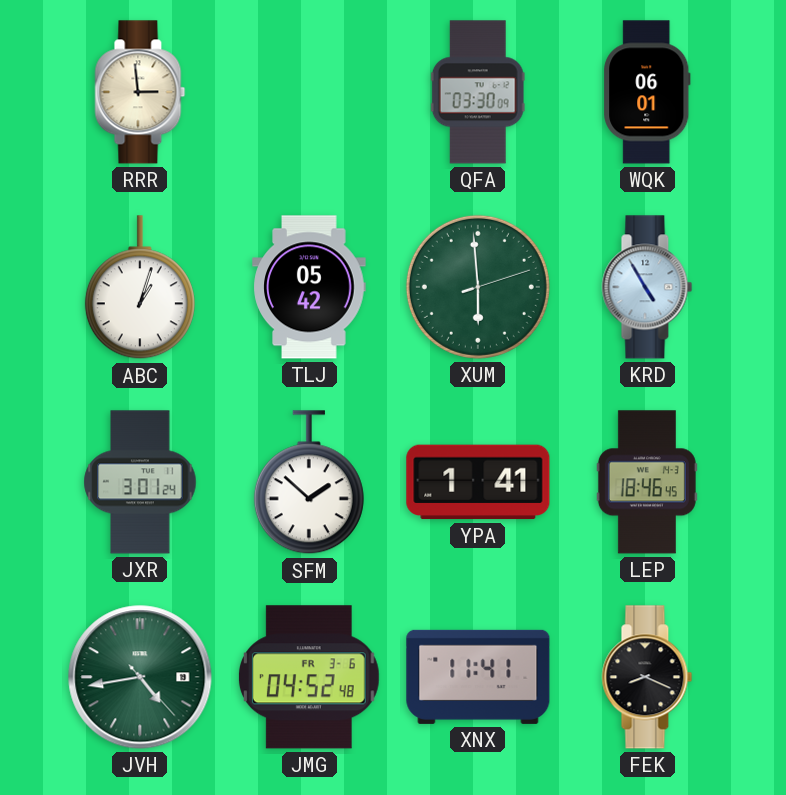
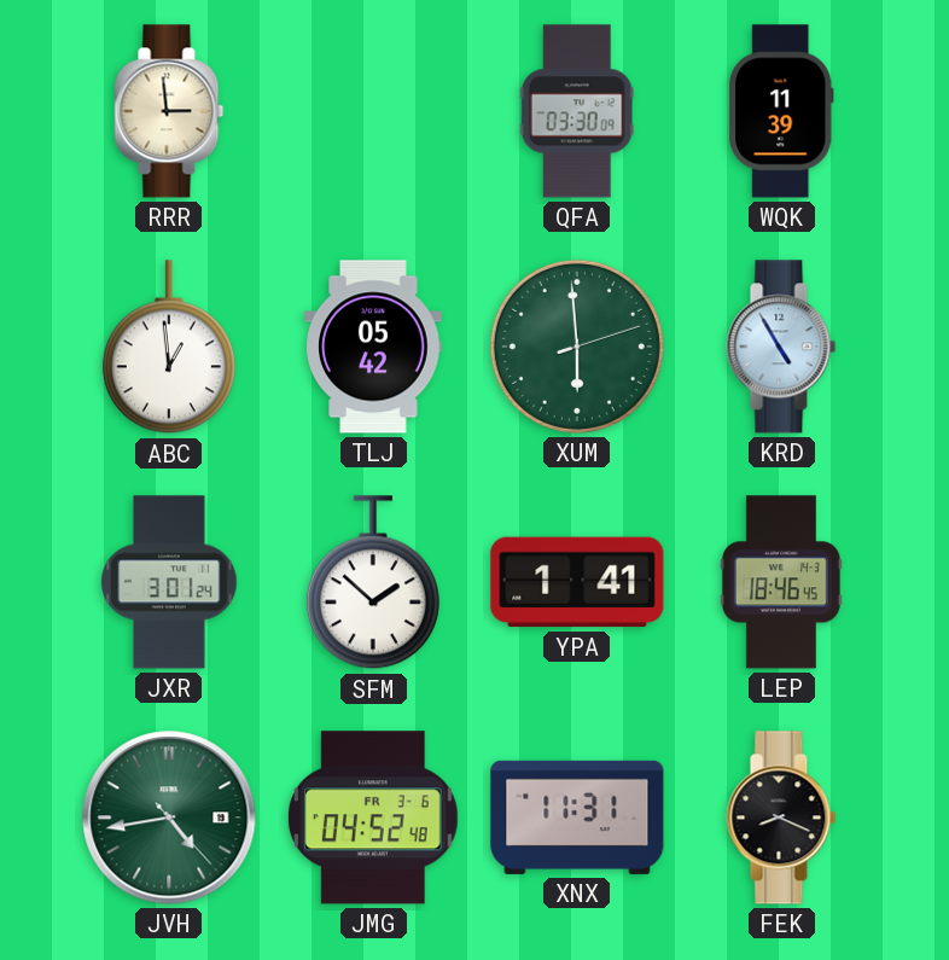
WQK: 06:01 -> 11:39 (781, 111)
ABC: 1:03 -> 12:59 (169, 348)
XNX: 11:41 -> 11:31 (577, 818)
